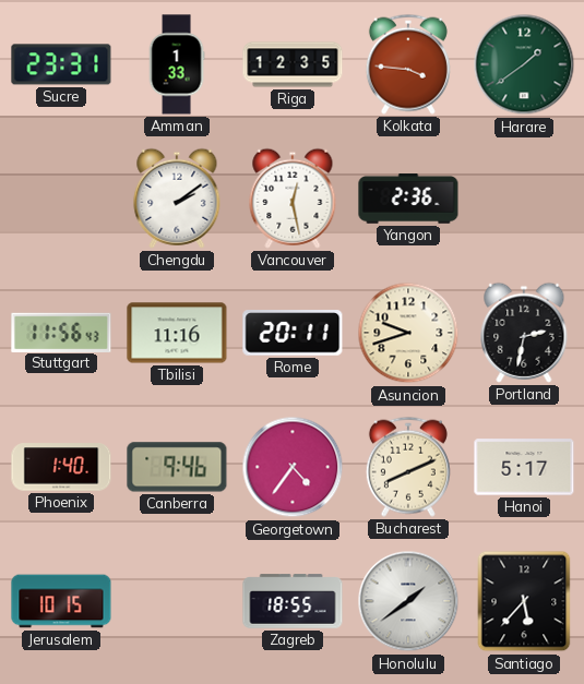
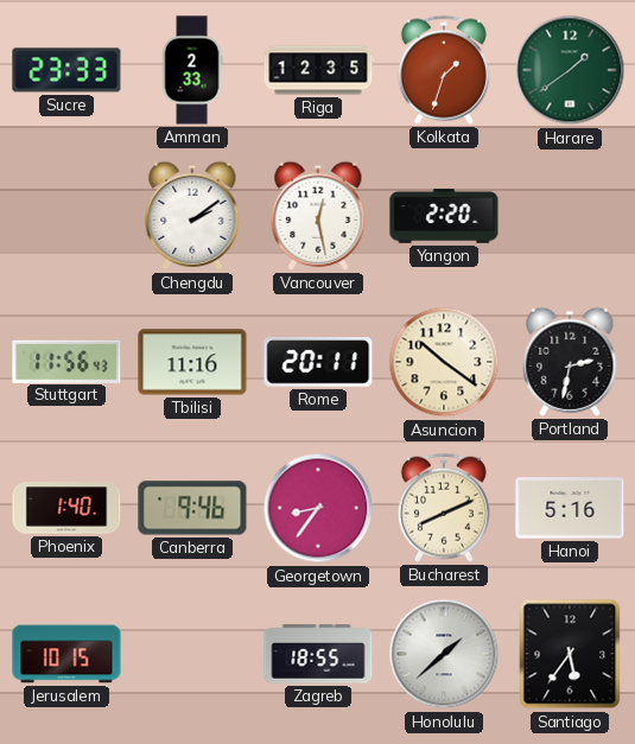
Sucre: 23:31 -> 23:33 (66, 70)
Amman: 1:33 -> 2:33 (192, 70)
Kolkata: 3:46 -> 1:33 (444, 70)
Yangon: 2:36 -> 2:20 (444, 216)
Asuncion: 9:42 -> 10:21 (444, 362)
Georgetown: 4:36 -> 8:36 (318, 508)
Hanoi: 5:17 -> 5:16 (570, 508)
Honolulu: 1:39 -> 1:38 (444, 654)
Santiago: 5:37 -> 5:36 (570, 654)
